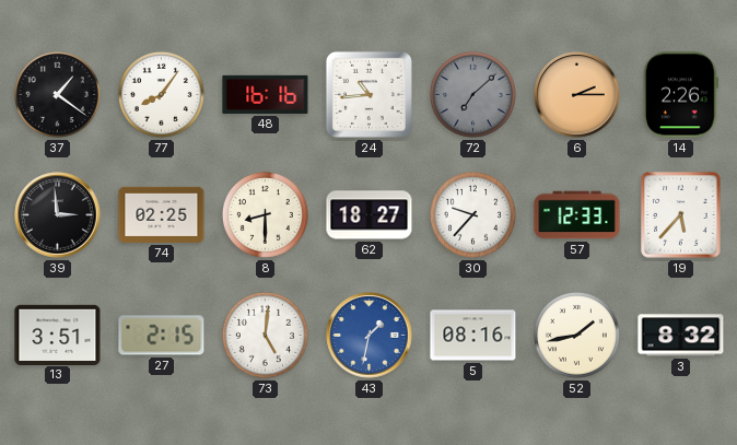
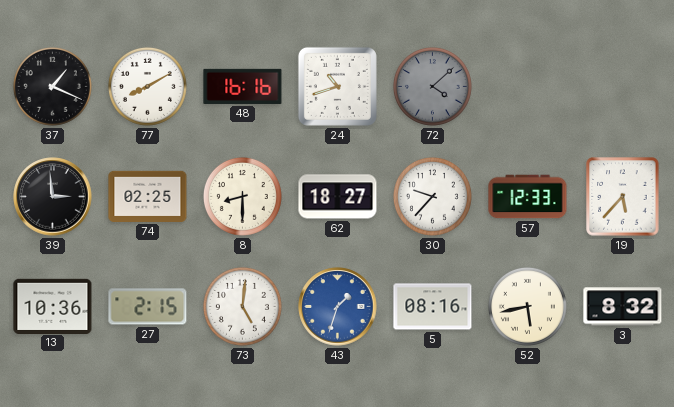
37: 1:21 -> 1:19 (52, 86)
77: 8:06 -> 8:10 (147, 86)
24: 10:44 -> 10:42 (337, 86)
72: 7:08 -> 4:08 (432, 86)
6: 2:15 -> none (577, 95)
14: 2:26 -> none (680, 95)
13: 3:51 -> 10:36 (53, 306)
43: 1:32 -> 1:33 (338, 307)
52: 1:43 -> 5:43 (527, 306)
